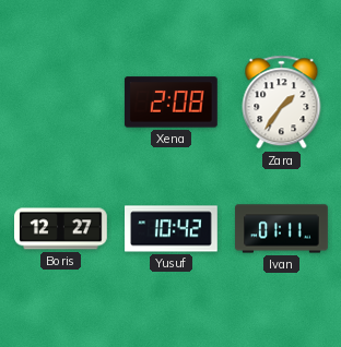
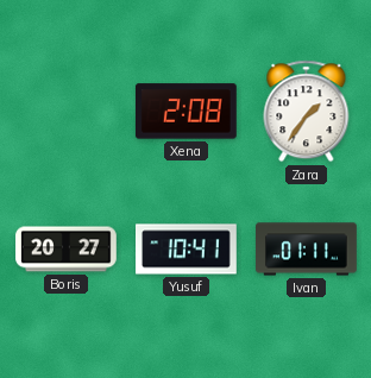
Boris: 12:27 -> 20:27 (67, 250)
Yusuf: 10:42 -> 10:41 (187, 250)
